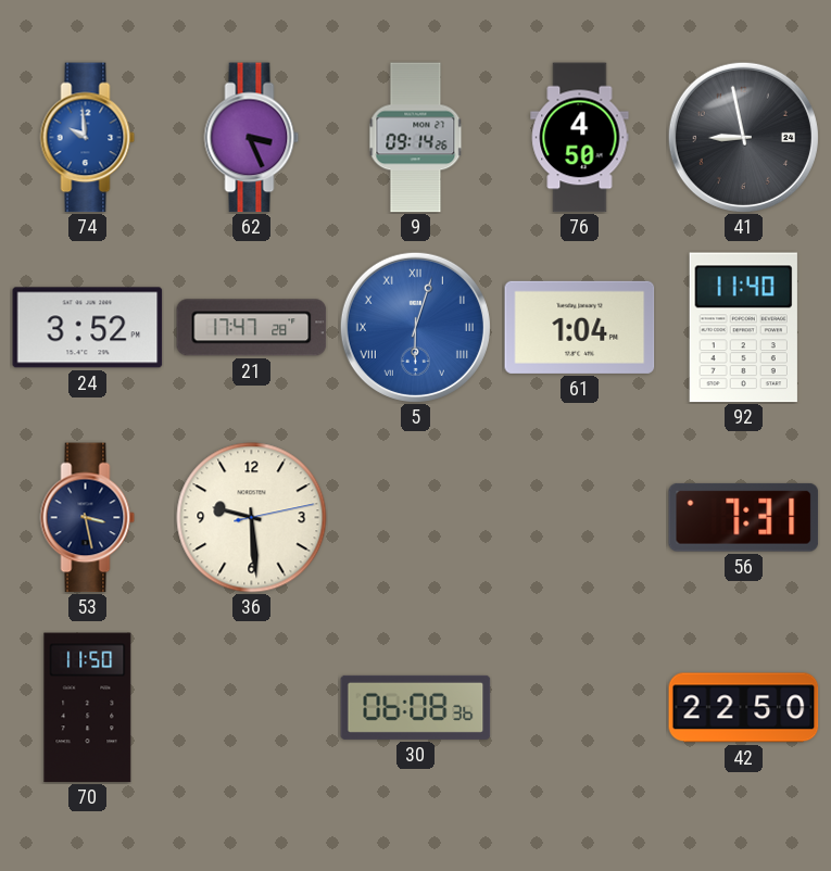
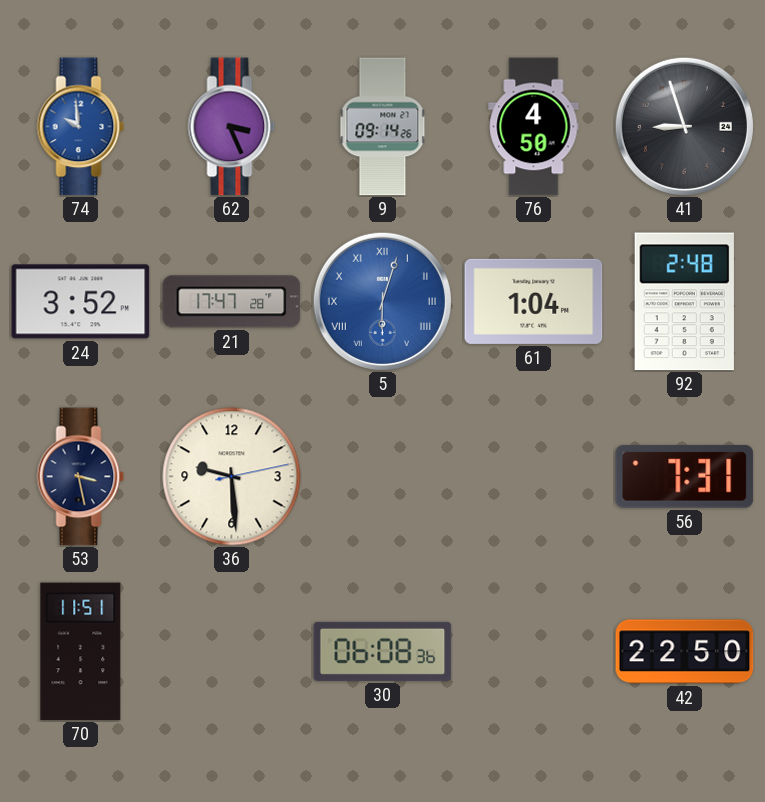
41: 8:58 -> 8:57 (684, 126)
92: 11:40 -> 2:48 (684, 302)
70: 11:50 -> 11:51 (81, 652)
